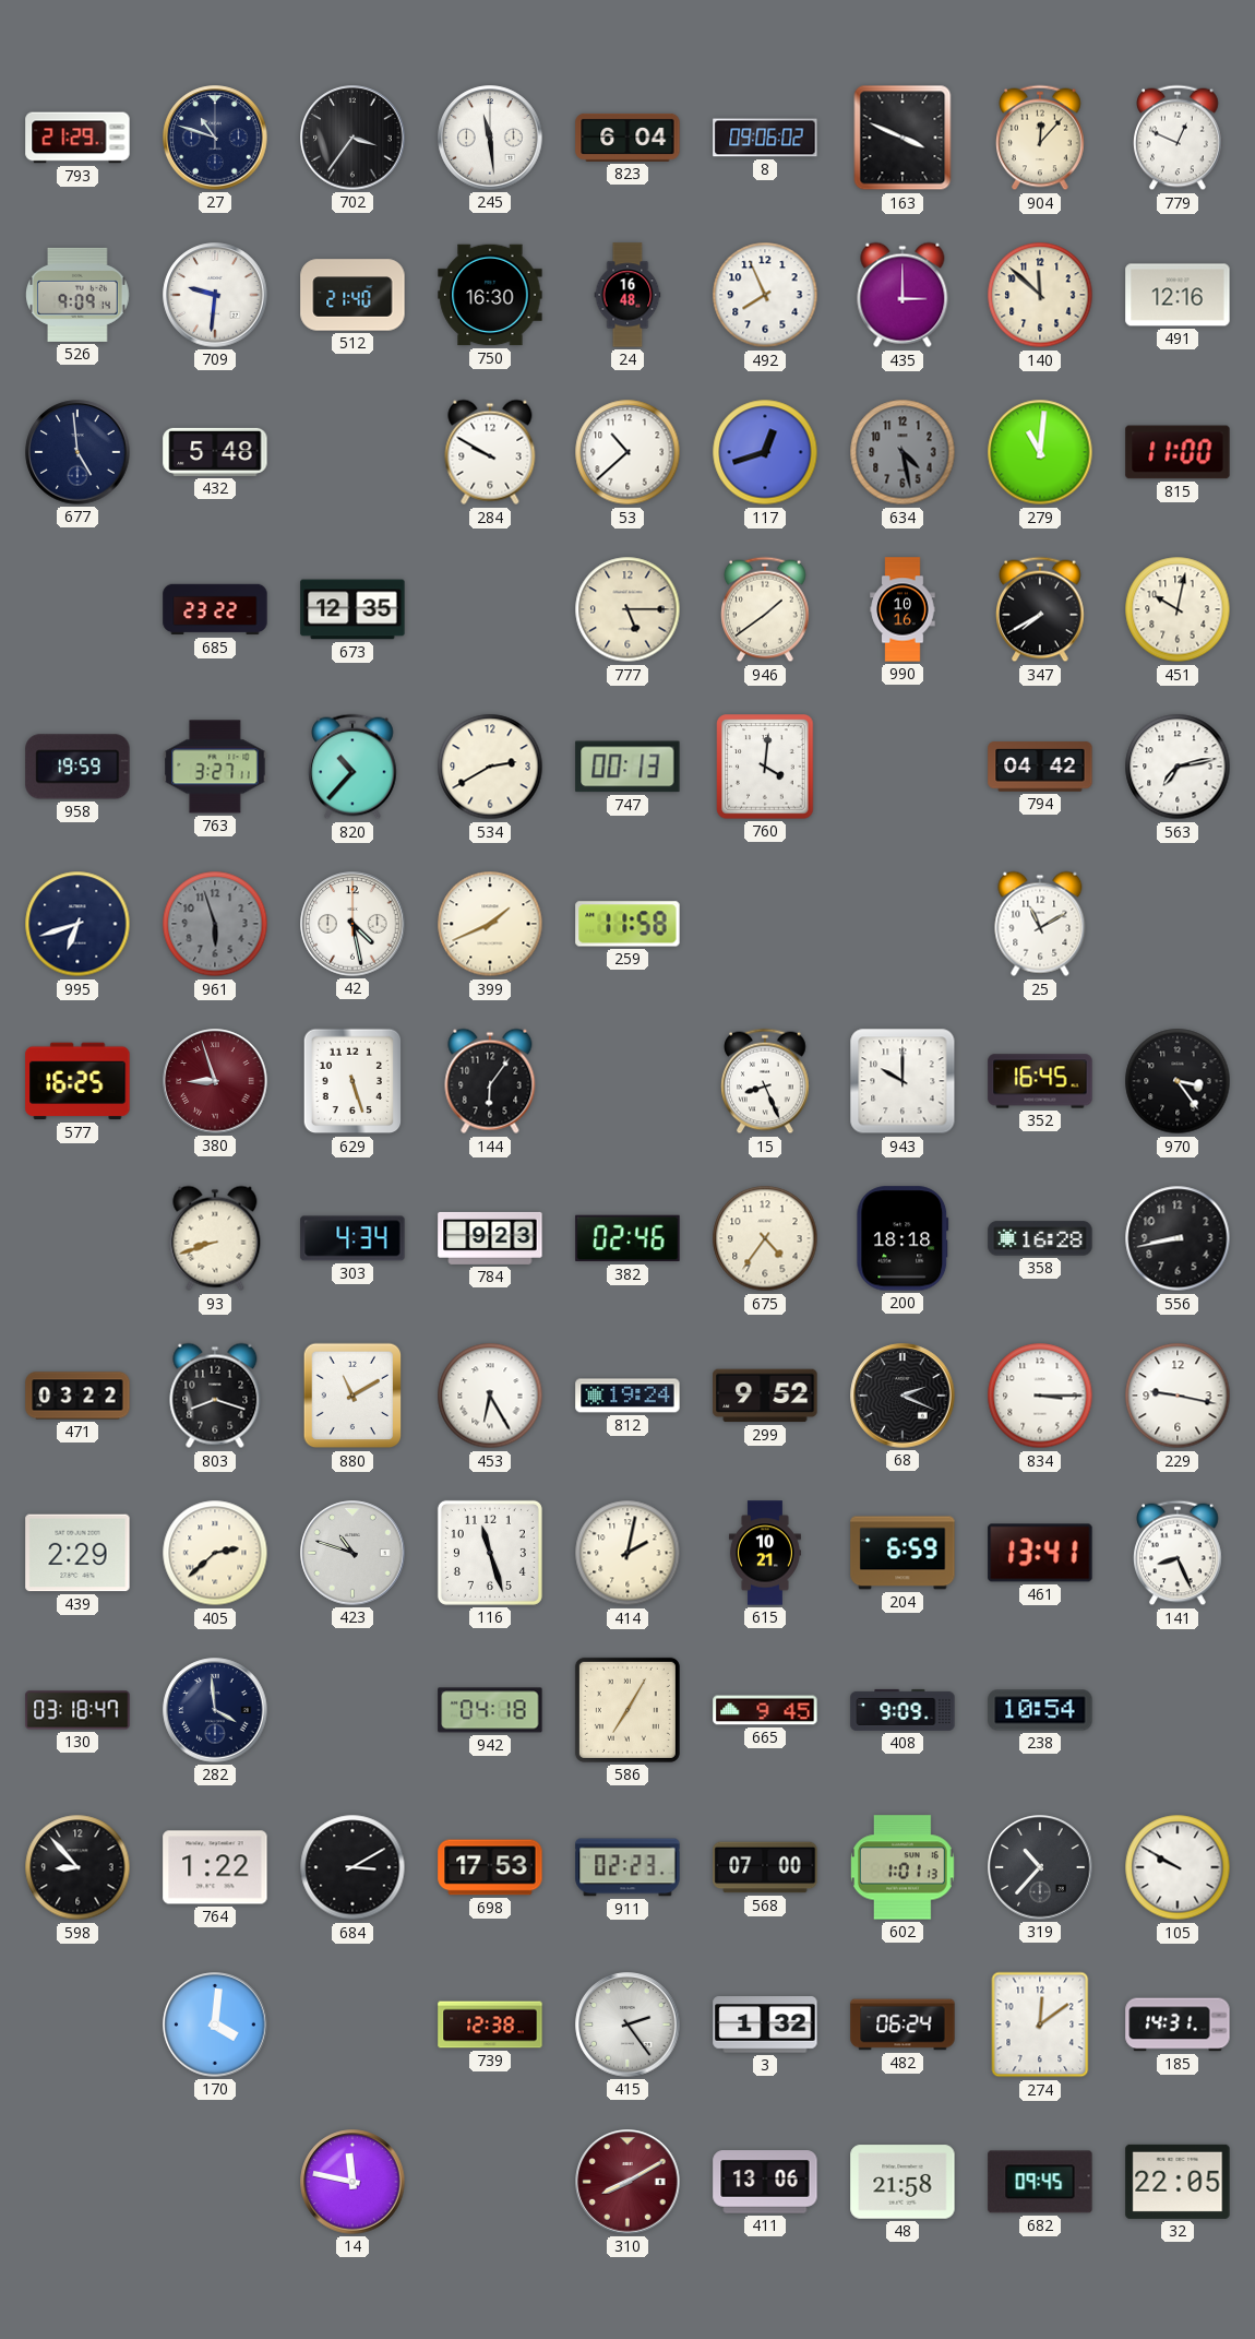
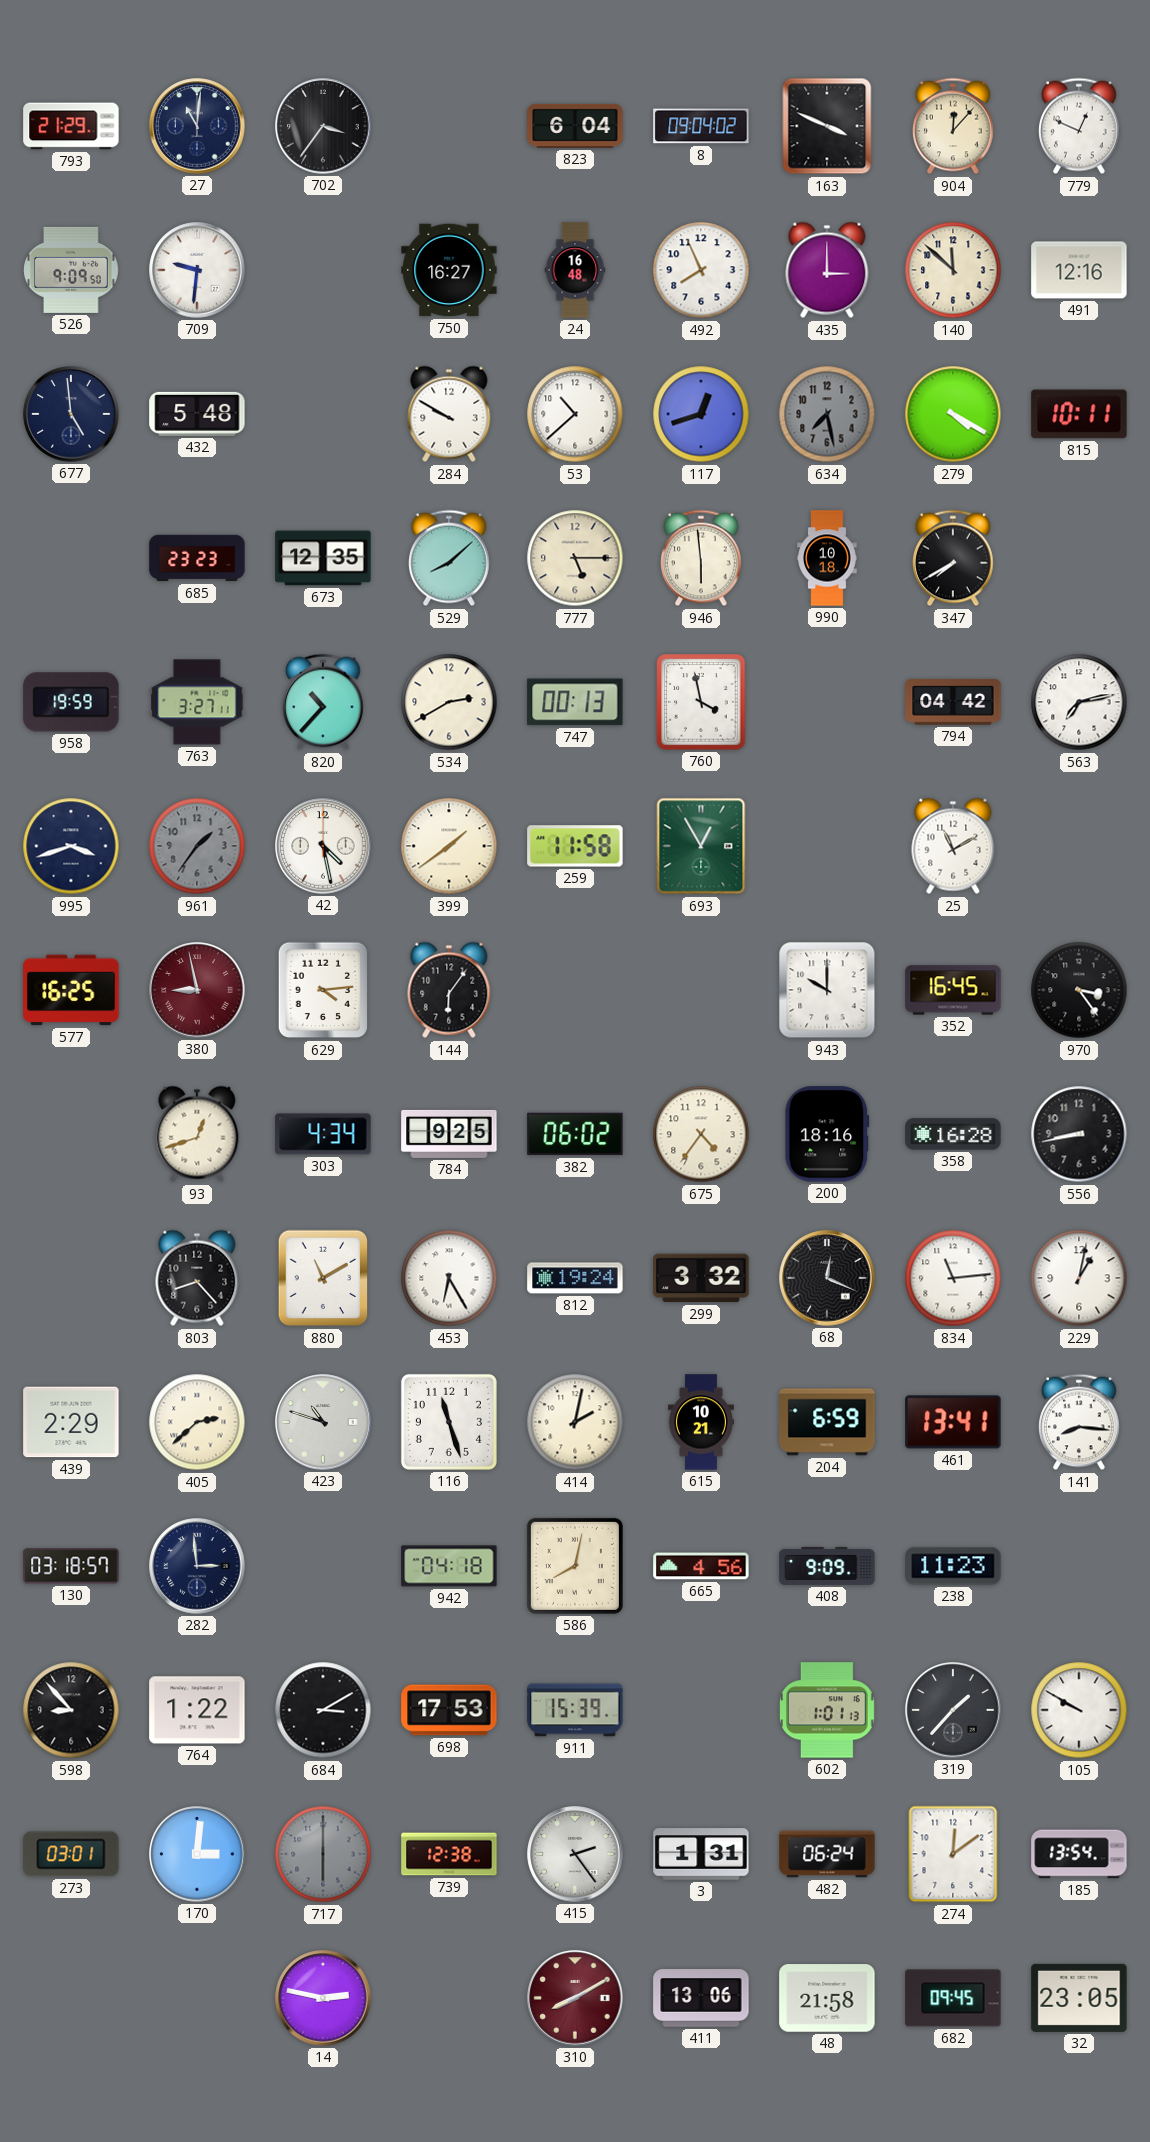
27: 10:48 -> 11:01 (197, 126)
245: 11:29 -> none (490, 138)
8: 09:06 -> 09:04 (701, 126)
526: 9:09:14 -> 9:09:50 (72, 270)
512: 21:40 -> none (352, 295)
750: 16:30 -> 16:27 (449, 270)
634: 4:28 -> 7:28 (827, 414)
279: 11:01 -> 4:20 (953, 414)
815: 11:00 -> 10:11 (1079, 414)
685: 23:22 -> 23:23 (197, 558)
529: none -> 8:08 (449, 558)
946: 1:39 -> 5:59 (701, 558)
990: 10:16 -> 10:18 (827, 558)
451: 10:02 -> none (1178, 609)
760: 4:01 -> 3:58 (701, 702)
995: 6:42 -> 3:42 (71, 846)
961: 5:57 -> 1:36 (197, 846)
399: 1:41 -> 1:39 (449, 846)
693: none -> 12:55 (701, 846)
380: 8:57 -> 8:58 (197, 990)
629: 5:27 -> 4:14 (323, 990)
15: 8:26 -> none (765, 1081)
93: 8:42 -> 12:42 (197, 1134)
784: 9:23 -> 9:25 (449, 1134)
382: 02:46 -> 06:02 (575, 1134)
200: 18:18 -> 18:16 (827, 1134)
471: 03:22 -> none (77, 1396)
803: 8:18 -> 8:23 (197, 1278)
299: 9:52 -> 3:32 (701, 1278)
68: 2:19 -> 12:19 (827, 1278)
834: 3:15 -> 11:14 (953, 1278)
229: 9:17 -> 1:02 (1079, 1278)
141: 8:26 -> 8:16 (1079, 1422)
130: 03:18:47 -> 03:18:57 (71, 1566)
282: 3:59 -> 2:59 (197, 1566)
586: 7:05 -> 8:02 (575, 1566)
665: 9:45 -> 4:56 (701, 1566)
238: 10:54 -> 11:23 (953, 1566)
911: 02:23 -> 15:39 (575, 1710)
568: 07:00 -> none (765, 1867)
319: 10:37 -> 1:37 (953, 1710)
273: none -> 03:01 (71, 1854)
170: 4:01 -> 3:01 (197, 1854)
717: none -> 6:00 (323, 1854)
3: 1:32 -> 1:31 (701, 1854)
185: 14:31 -> 13:54 (1079, 1854)
14: 11:47 -> 2:47 (323, 1998)
32: 22:05 -> 23:05 (1079, 1998)
